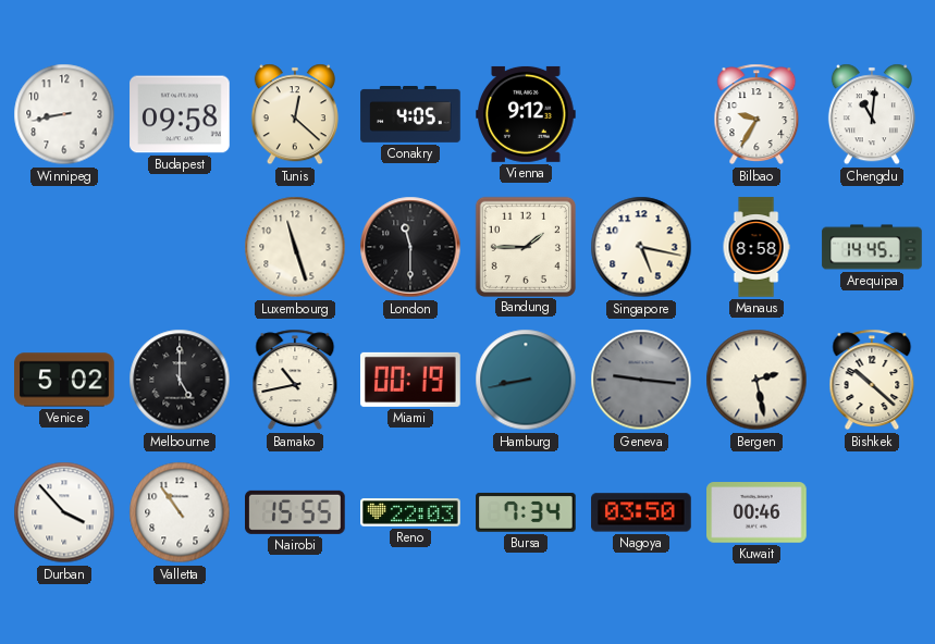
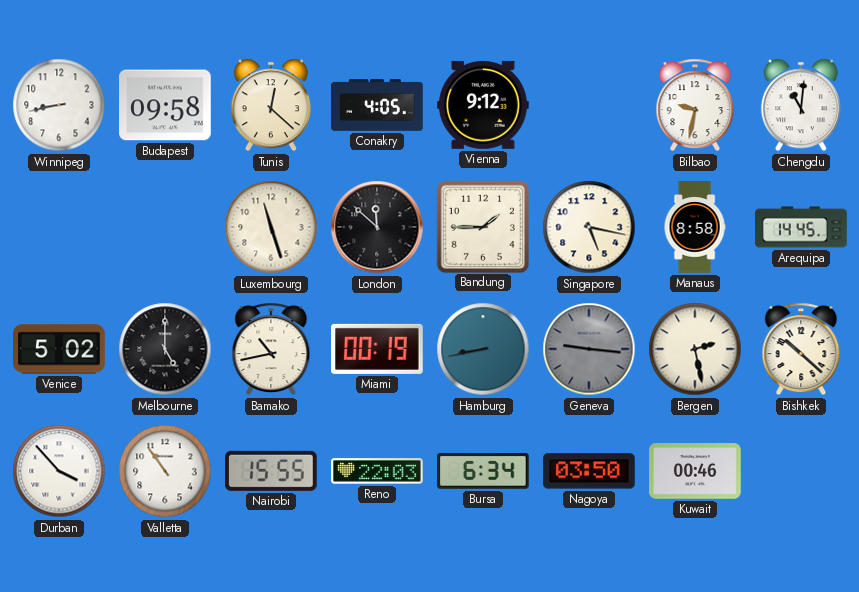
Bilbao: 9:35 -> 9:32 (695, 105)
London: 11:30 -> 11:52 (377, 227)
Bursa: 7:34 -> 6:34 (483, 471)
